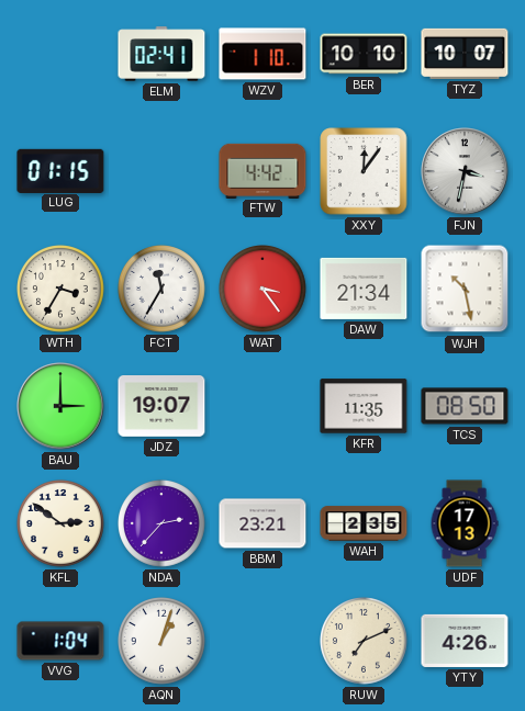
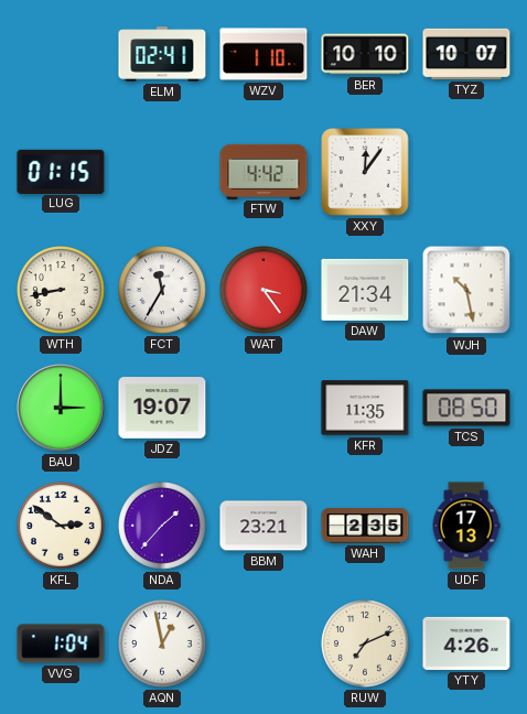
FJN: 3:32 -> none (465, 171)
WTH: 3:35 -> 8:43 (62, 291)
NDA: 2:37 -> 1:37 (163, 527)
AQN: 1:03 -> 12:58 (163, 645)
